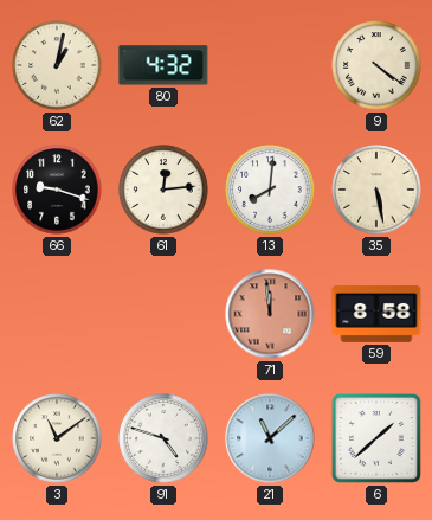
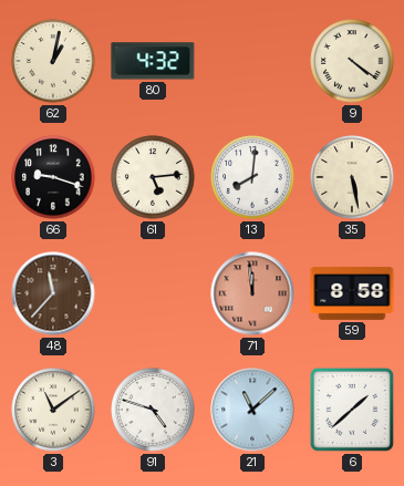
61: 12:14 -> 5:14 (153, 177)
48: none -> 11:37 (53, 293)
